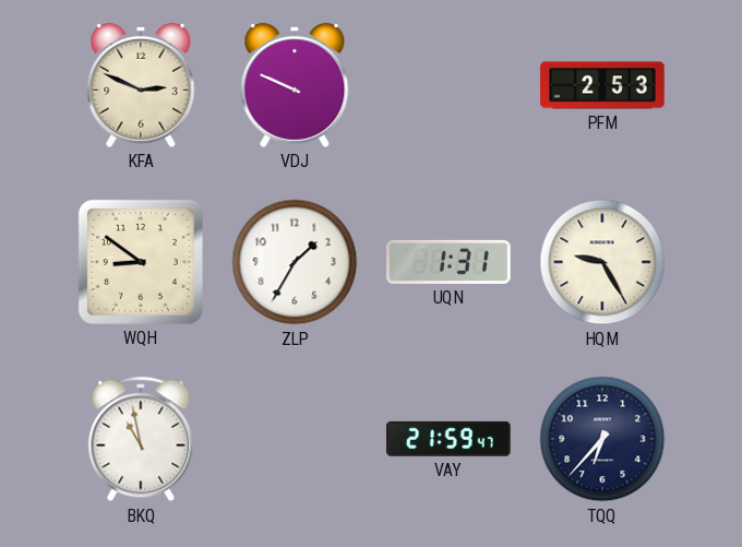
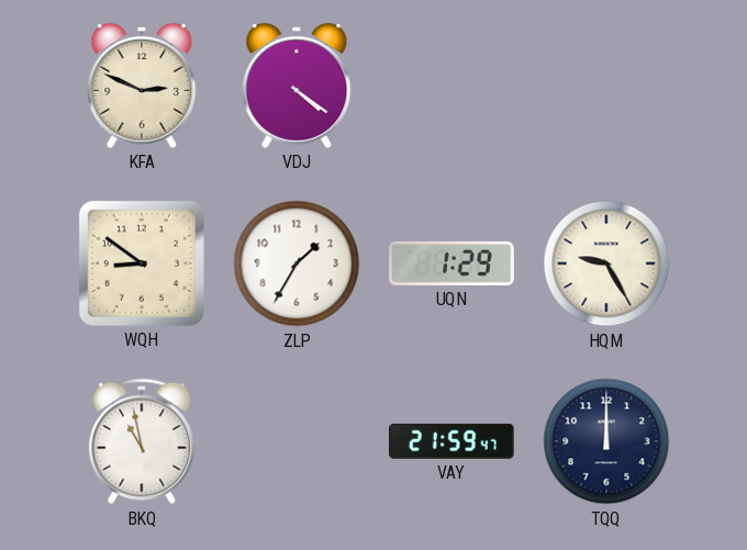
VDJ: 9:49 -> 4:21 (297, 86)
PFM: 2:53 -> none (602, 85)
UQN: 1:31 -> 1:29 (451, 263)
TQQ: 6:37 -> 12:00 (606, 441)
